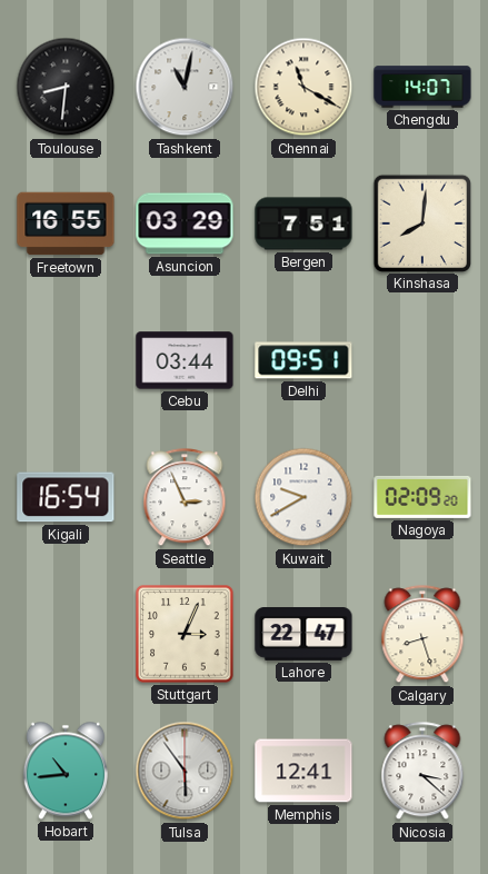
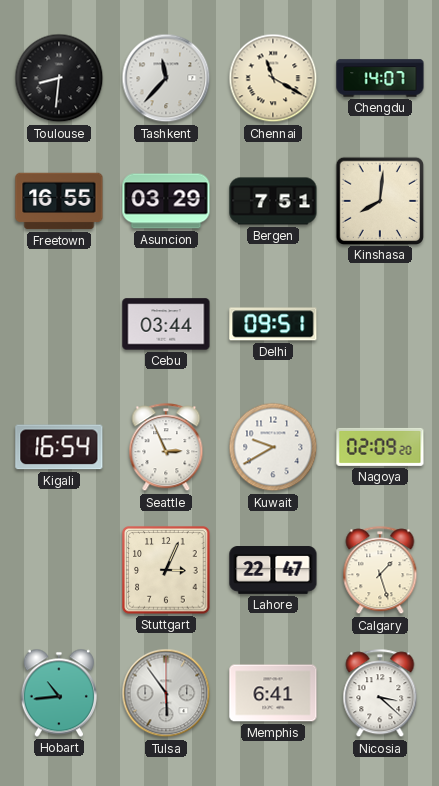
Tashkent: 11:02 -> 11:37 (166, 78)
Calgary: 8:27 -> 1:27 (380, 571)
Memphis: 12:41 -> 6:41 (273, 693)
